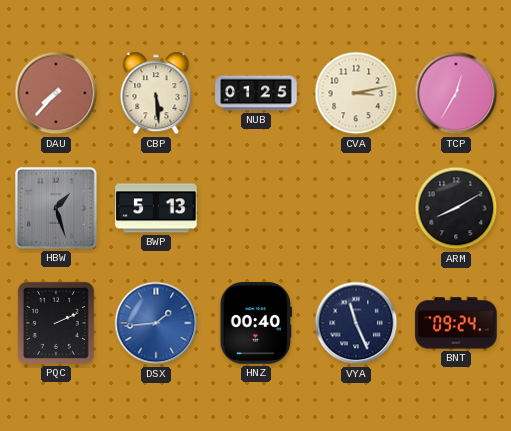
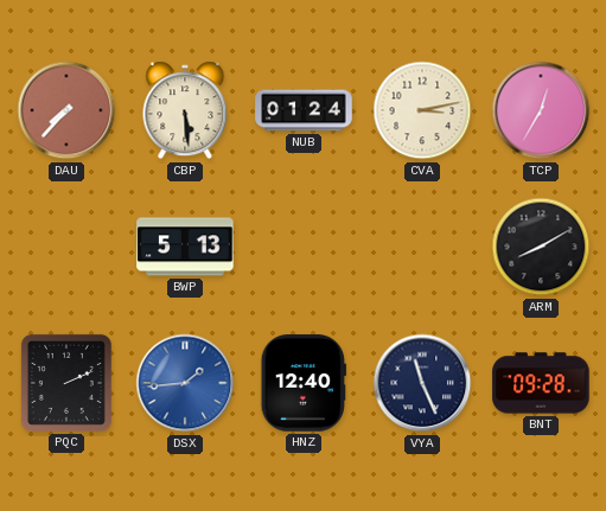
NUB: 01:25 -> 01:24 (304, 110)
HBW: 1:27 -> none (56, 208)
HNZ: 00:40 -> 12:40 (304, 383)
BNT: 09:24 -> 09:28 (541, 383)
